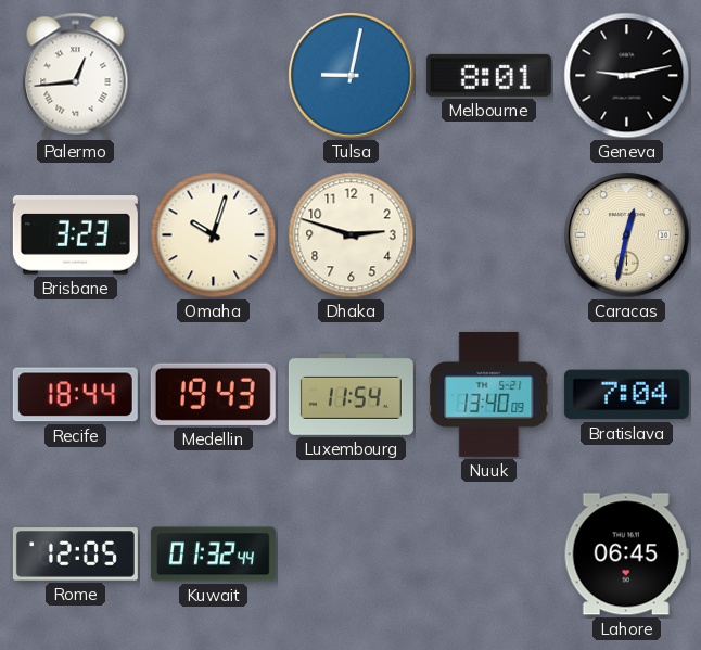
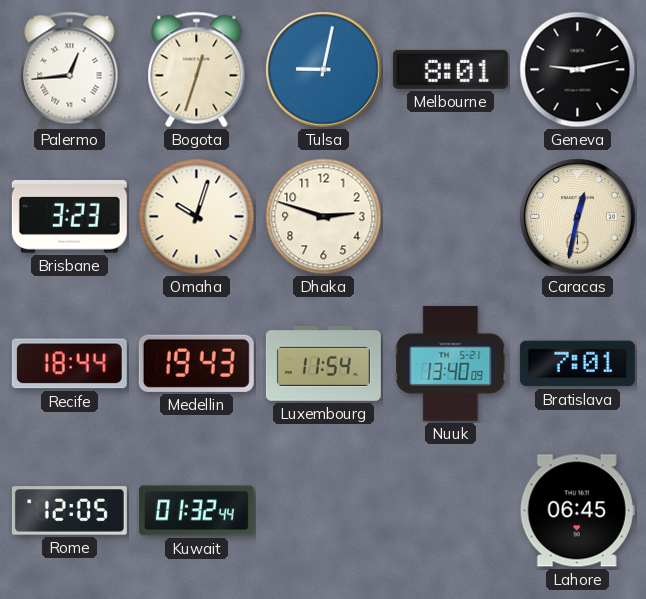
Bogota: none -> 12:33 (197, 70)
Bratislava: 7:04 -> 7:01 (577, 364)
